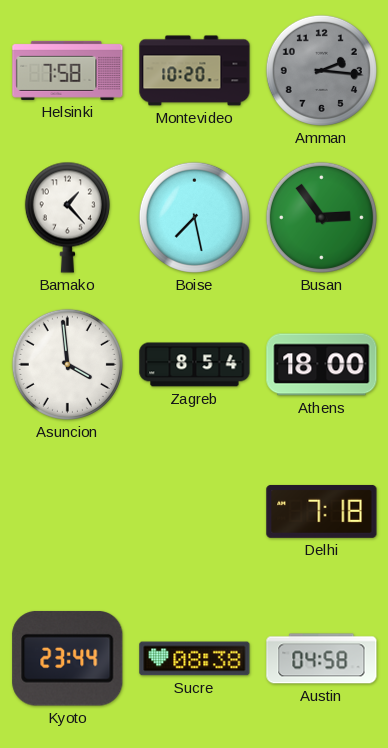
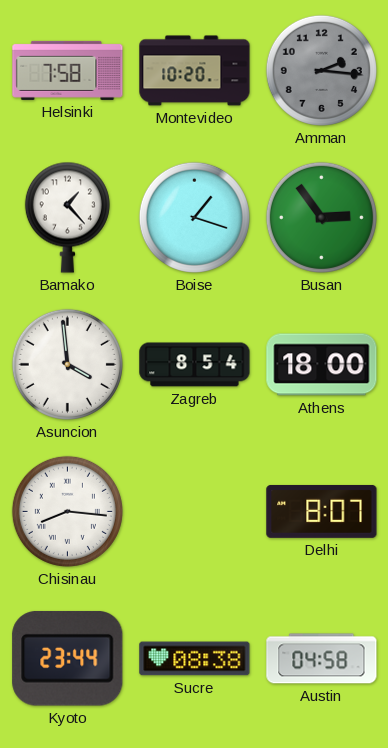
Boise: 7:28 -> 1:18 (194, 217)
Chisinau: none -> 8:16 (67, 511)
Delhi: 7:18 -> 8:07 (322, 511)
